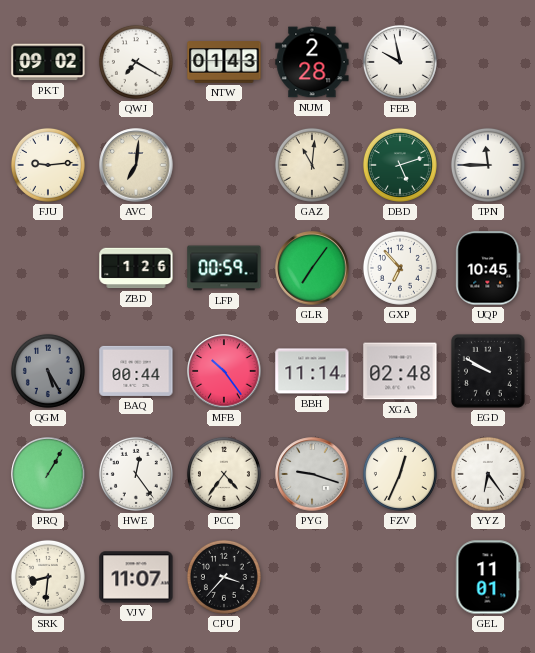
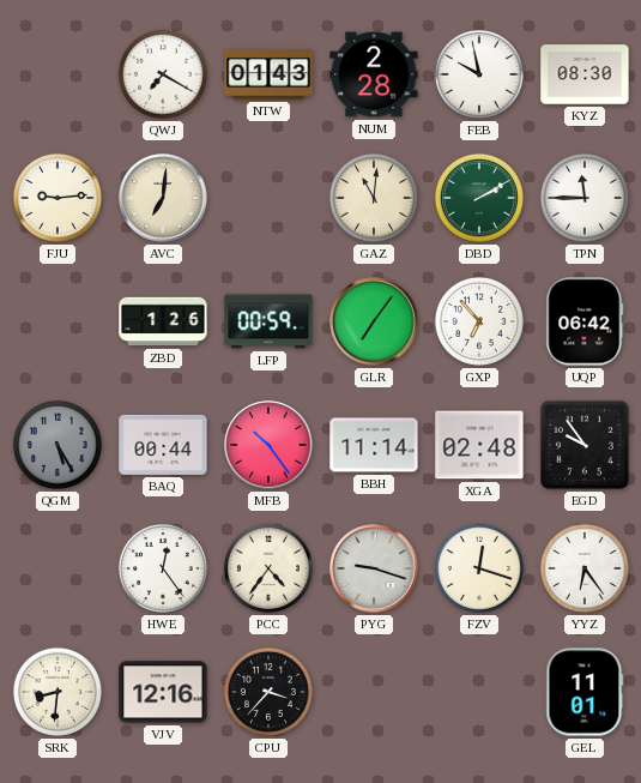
PKT: 09:02 -> none (48, 62)
KYZ: none -> 08:30 (585, 74)
DBD: 5:12 -> 2:10 (479, 198)
UQP: 10:45 -> 06:42 (585, 321)
EGD: 9:50 -> 9:54 (585, 445)
PRQ: 1:05 -> none (48, 474)
FZV: 12:34 -> 12:18 (479, 568)
VJV: 11:07 -> 12:16 (163, 692)
